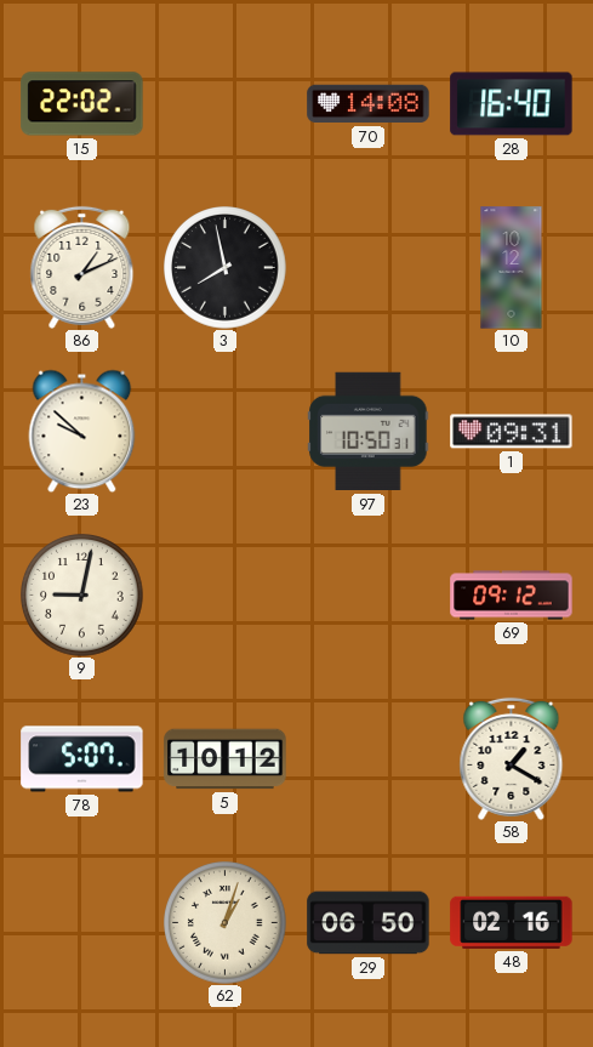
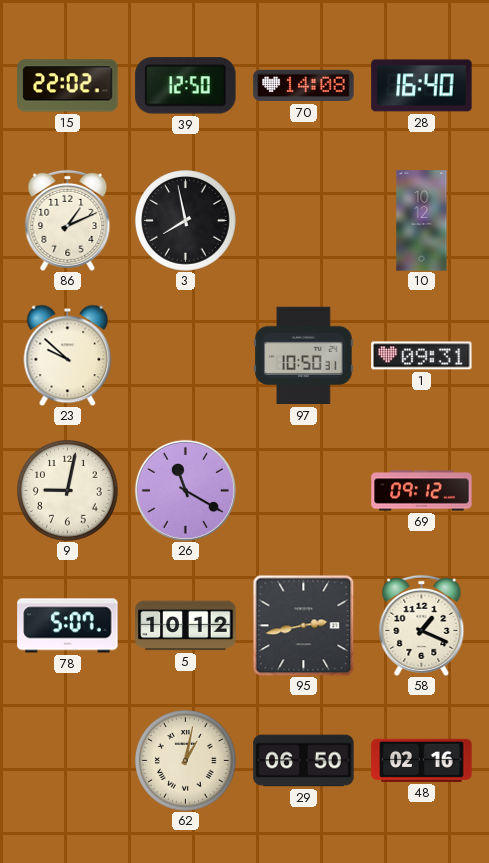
39: none -> 12:50 (186, 86)
26: none -> 11:20 (185, 490)
95: none -> 2:43 (303, 625)
58: 1:20 -> 1:19 (422, 625)
62: 1:03 -> 1:02 (186, 761)
